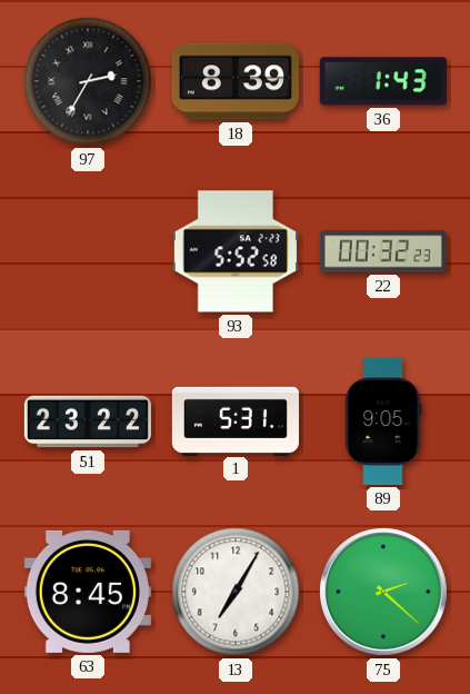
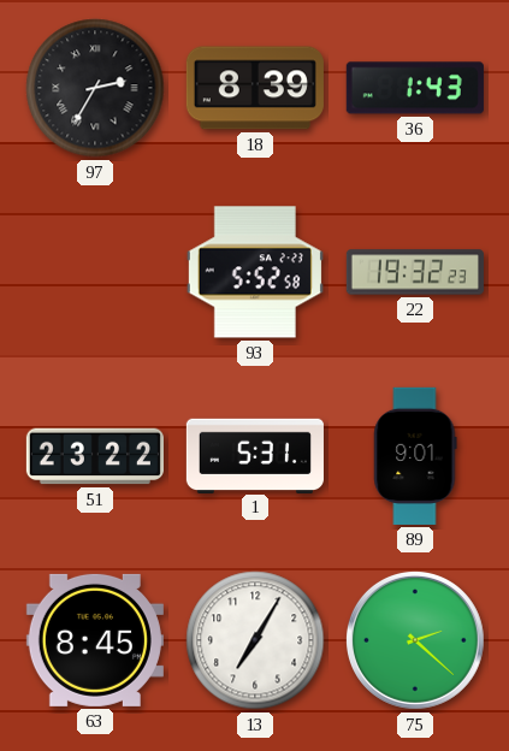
22: 00:32 -> 19:32 (415, 272)
89: 9:05 -> 9:01 (415, 456)
